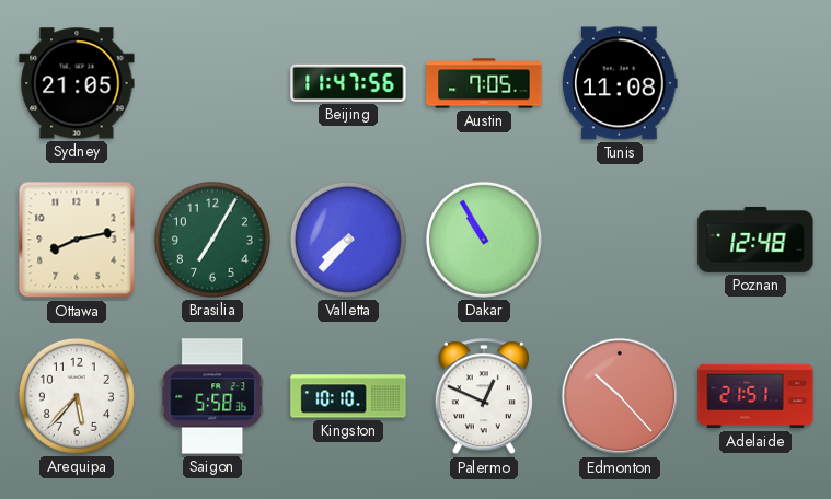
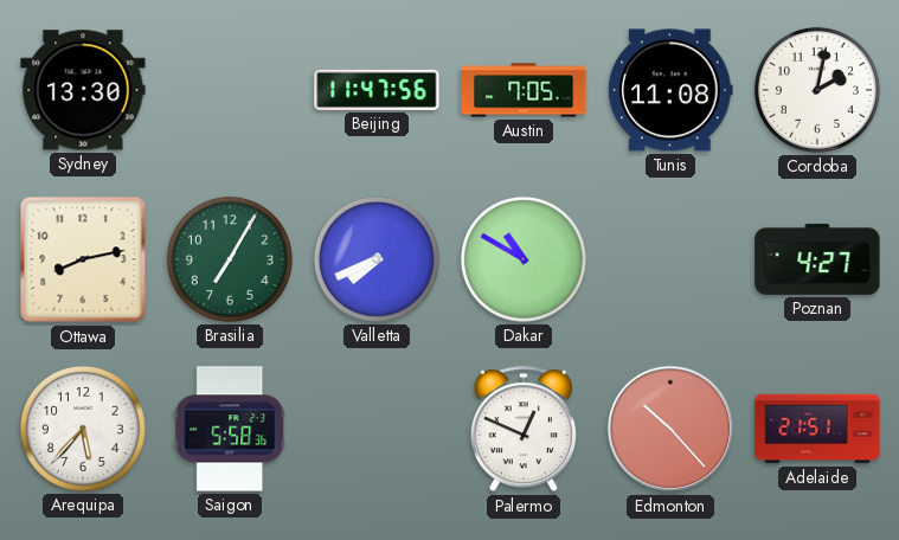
Sydney: 21:05 -> 13:30 (83, 90)
Cordoba: none -> 2:02 (817, 90)
Valletta: 7:37 -> 7:41 (377, 259)
Dakar: 10:55 -> 10:50 (524, 259)
Poznan: 12:48 -> 4:27 (817, 259)
Kingston: 10:10 -> none (348, 396)
